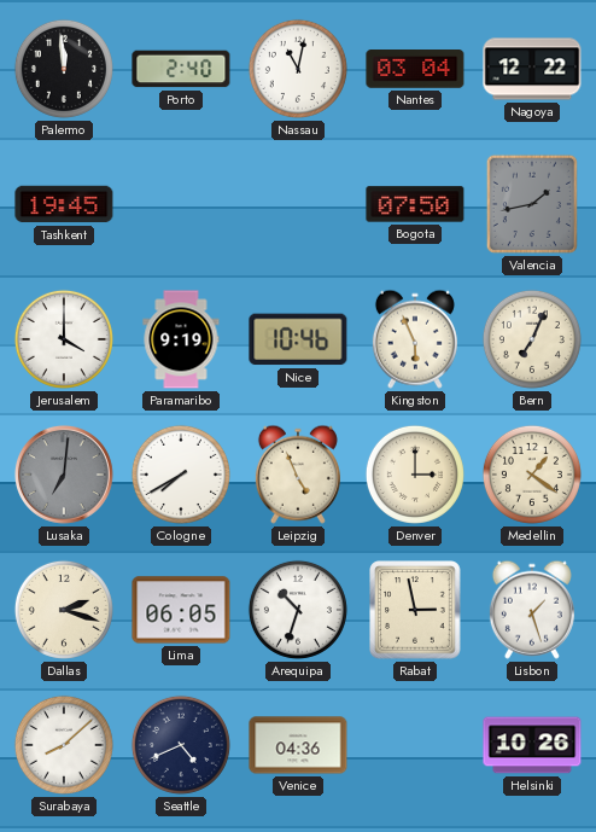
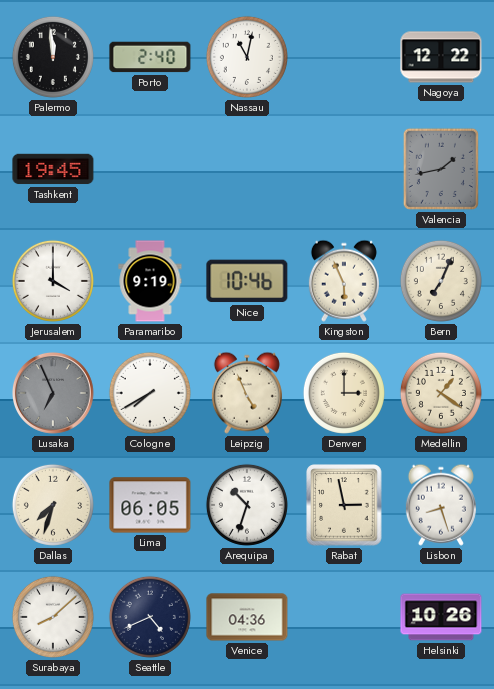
Nantes: 03:04 -> none (415, 70)
Bogota: 07:50 -> none (415, 204)
Lusaka: 7:01 -> 6:56 (53, 393)
Dallas: 2:18 -> 7:33 (53, 505)
Lisbon: 1:27 -> 8:27 (441, 505)
